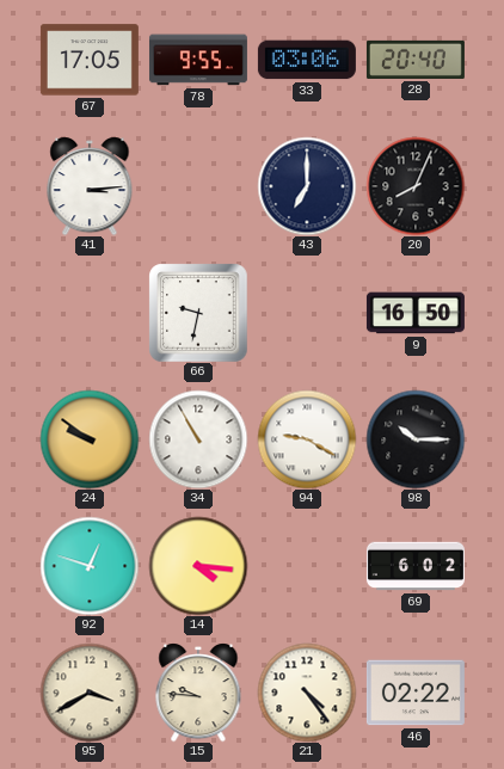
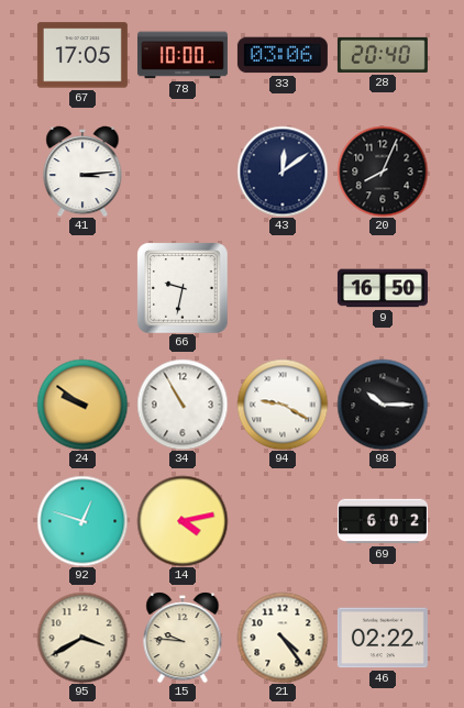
78: 9:55 -> 10:00 (183, 55)
43: 7:00 -> 12:09 (283, 172)
14: 4:16 -> 4:13 (183, 521)
